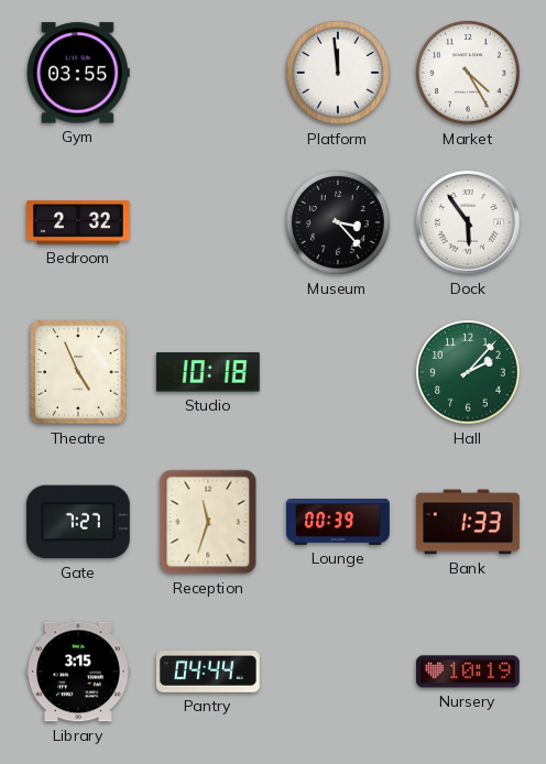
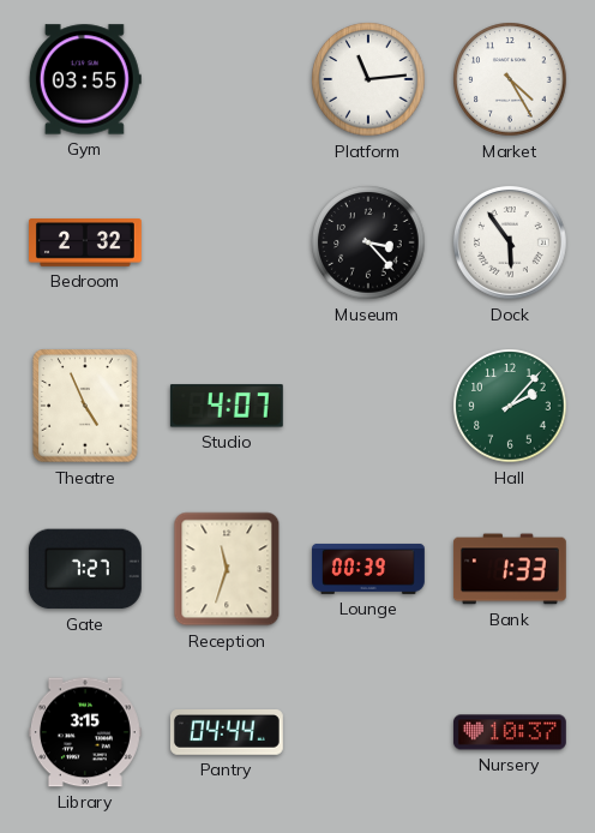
Platform: 11:59 -> 11:14 (368, 79)
Studio: 10:18 -> 4:07 (227, 406)
Nursery: 10:19 -> 10:37 (510, 732)
